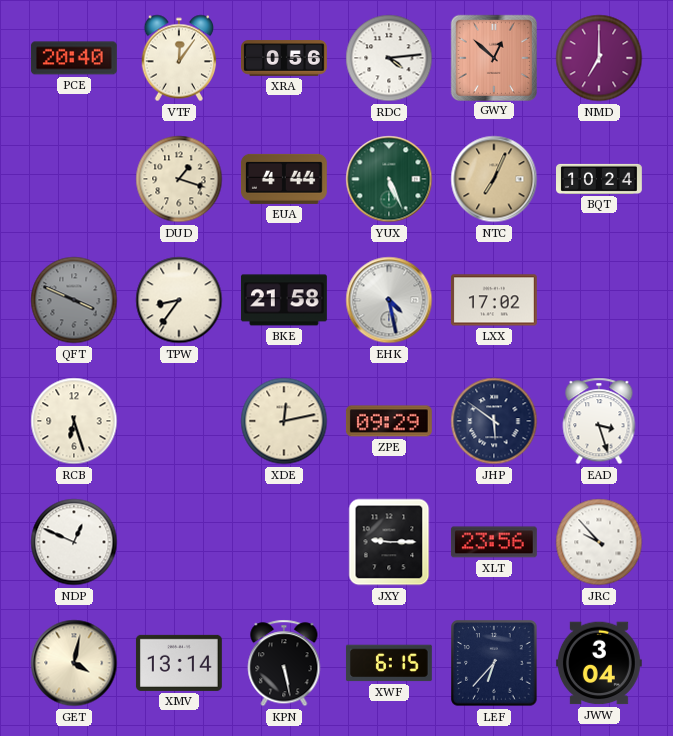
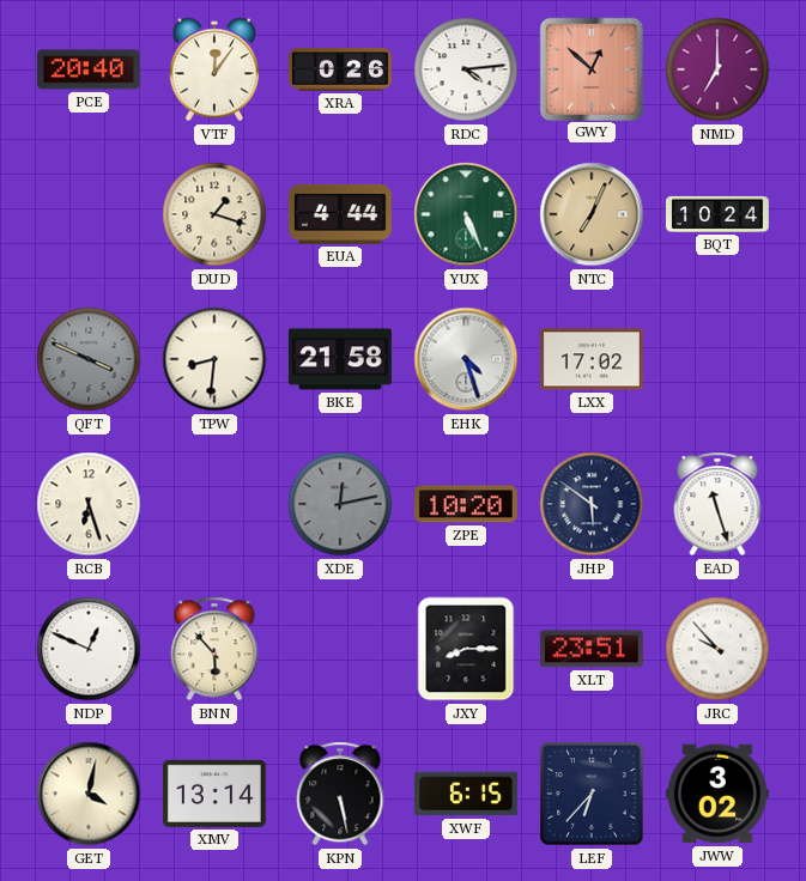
XRA: 0:56 -> 0:26 (341, 69)
TPW: 8:36 -> 8:31 (214, 359)
EHK: 4:28 -> 4:27 (466, 359)
XDE dial: cream -> grey (340, 504)
ZPE: 09:29 -> 10:20 (466, 504)
EAD: 3:27 -> 11:27 (717, 504)
BNN: none -> 5:53 (214, 649)
JXY: 9:15 -> 8:15 (466, 649)
XLT: 23:56 -> 23:51 (592, 649)
JWW: 3:04 -> 3:02 (717, 794)
